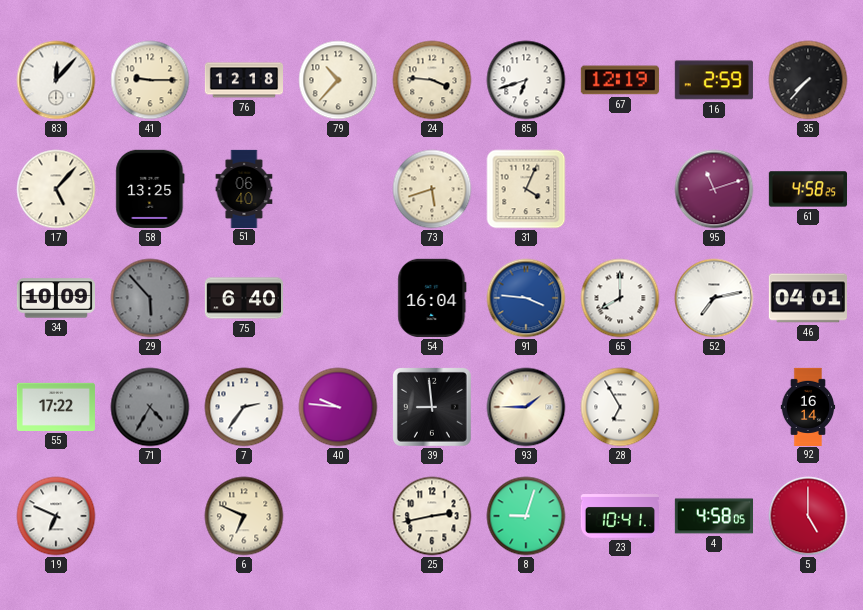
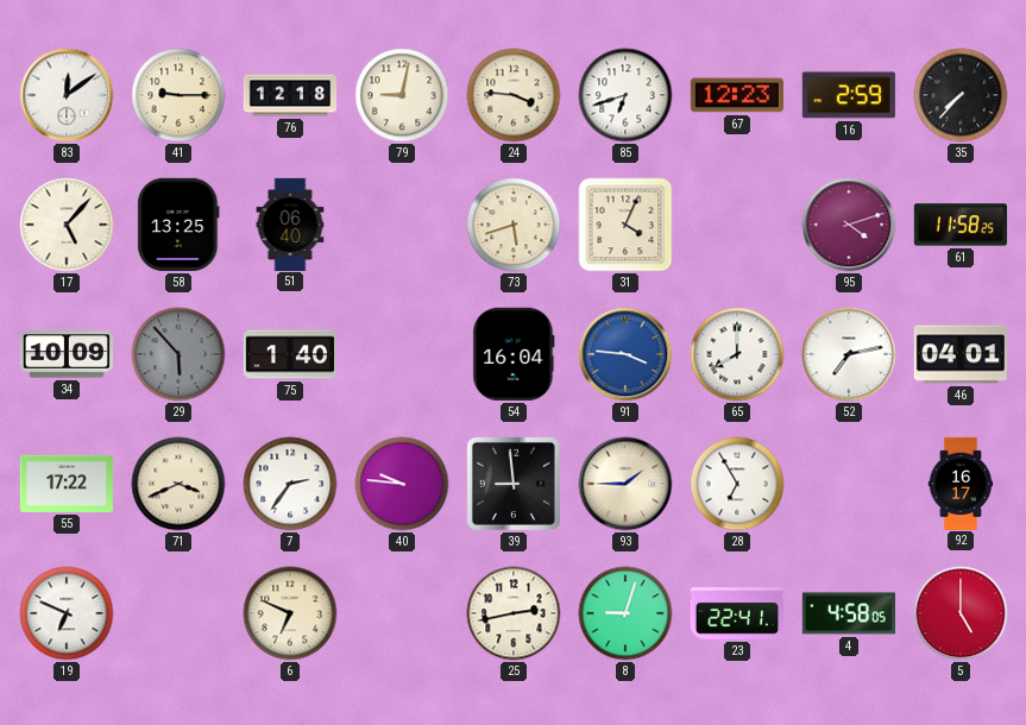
83: 12:07 -> 12:09 (67, 95)
79: 10:37 -> 9:02 (402, 95)
67: 12:19 -> 12:23 (737, 95)
95: 11:12 -> 4:12 (849, 225)
61: 4:58 -> 11:58 (959, 225)
75: 6:40 -> 1:40 (289, 354)
71: 4:35 -> 3:41 (178, 484)
71 dial: grey -> cream (178, 484)
92: 16:14 -> 16:17 (961, 483)
23: 10:41 -> 22:41 (736, 613)
